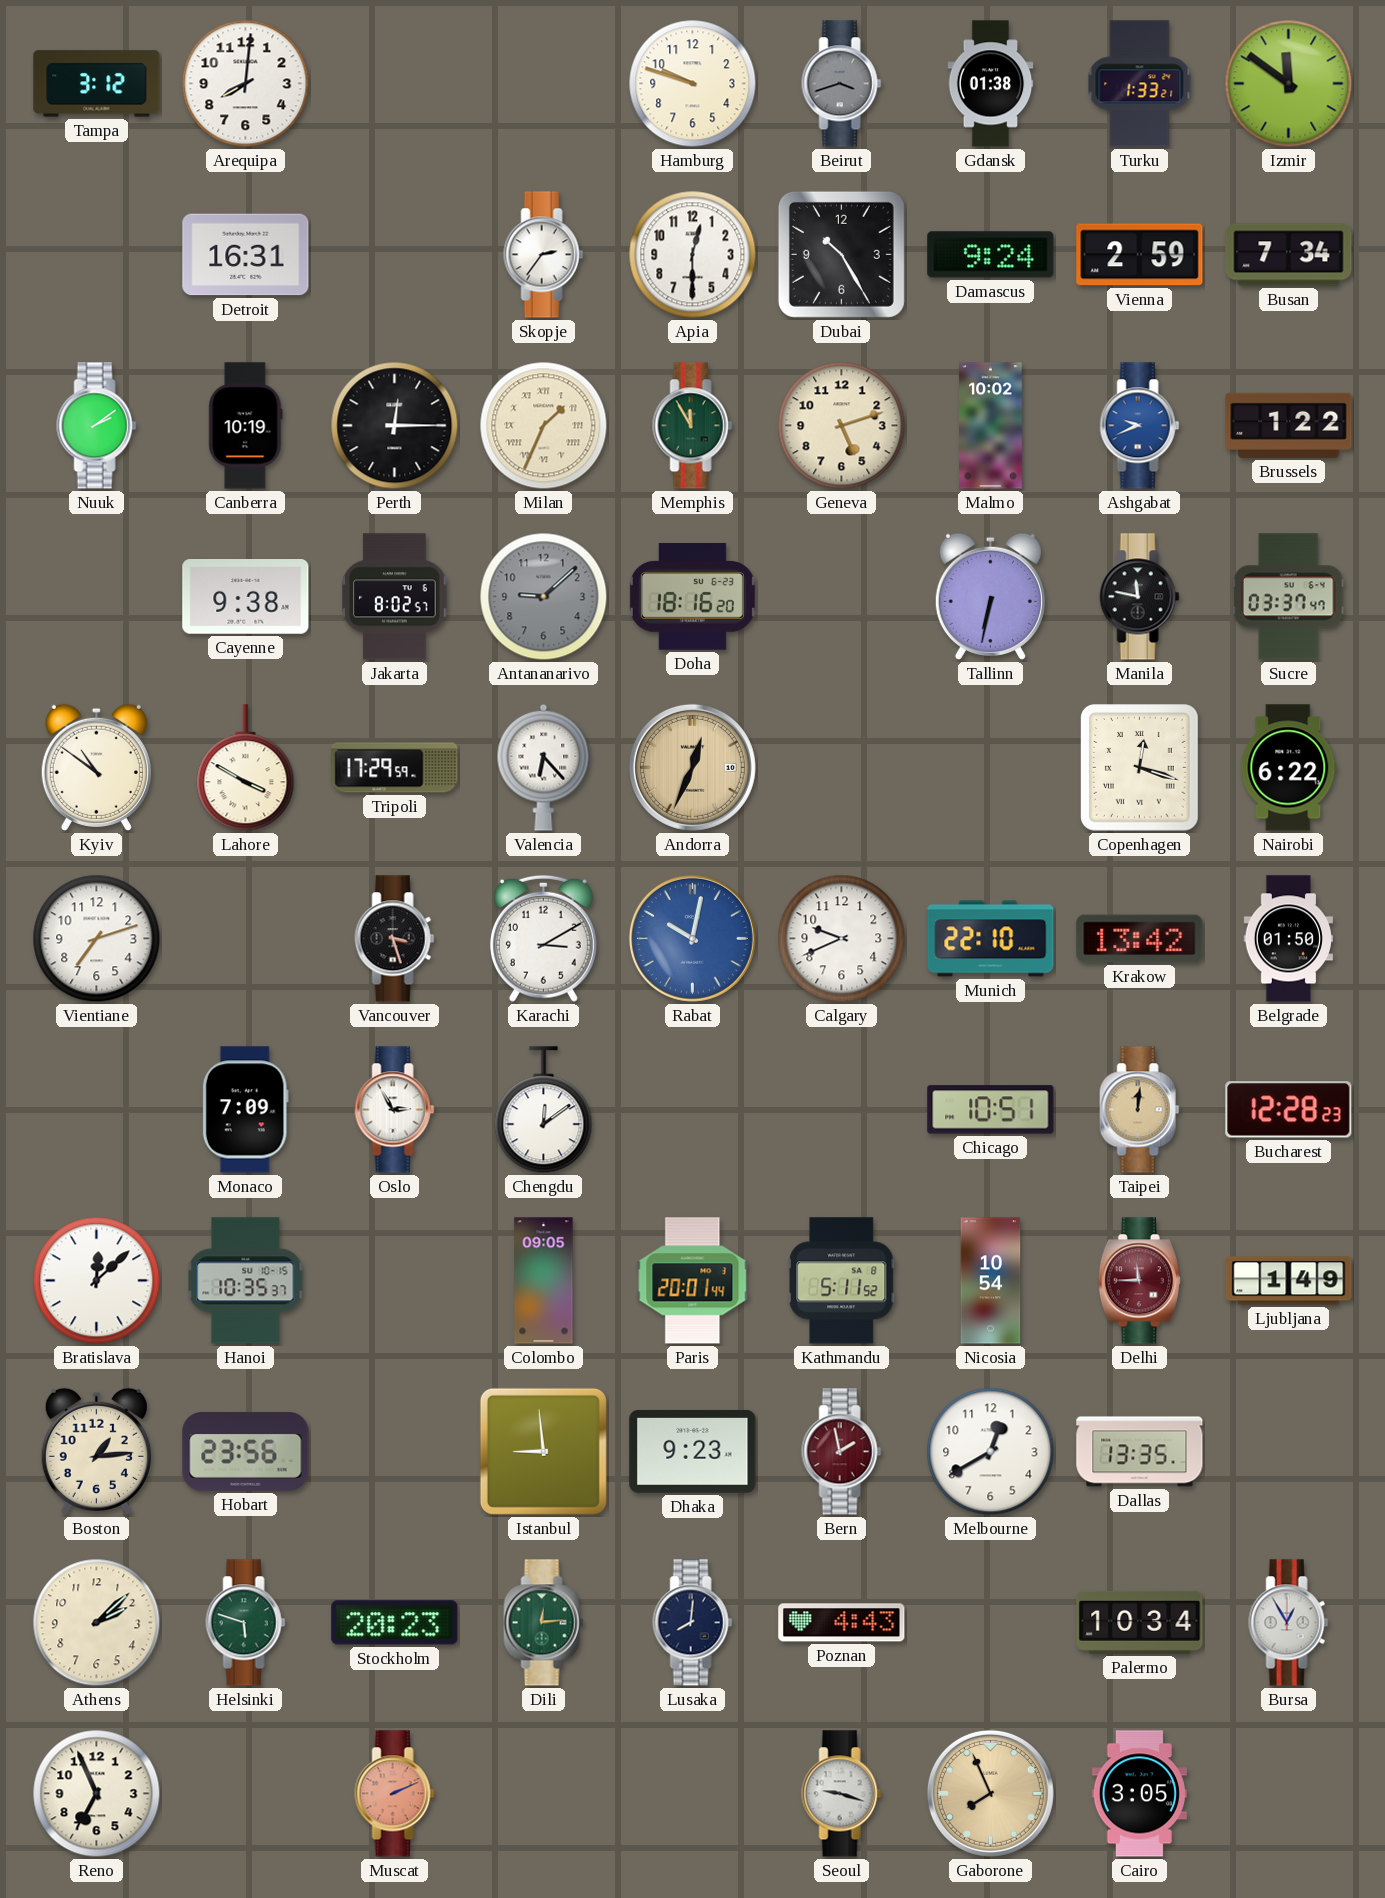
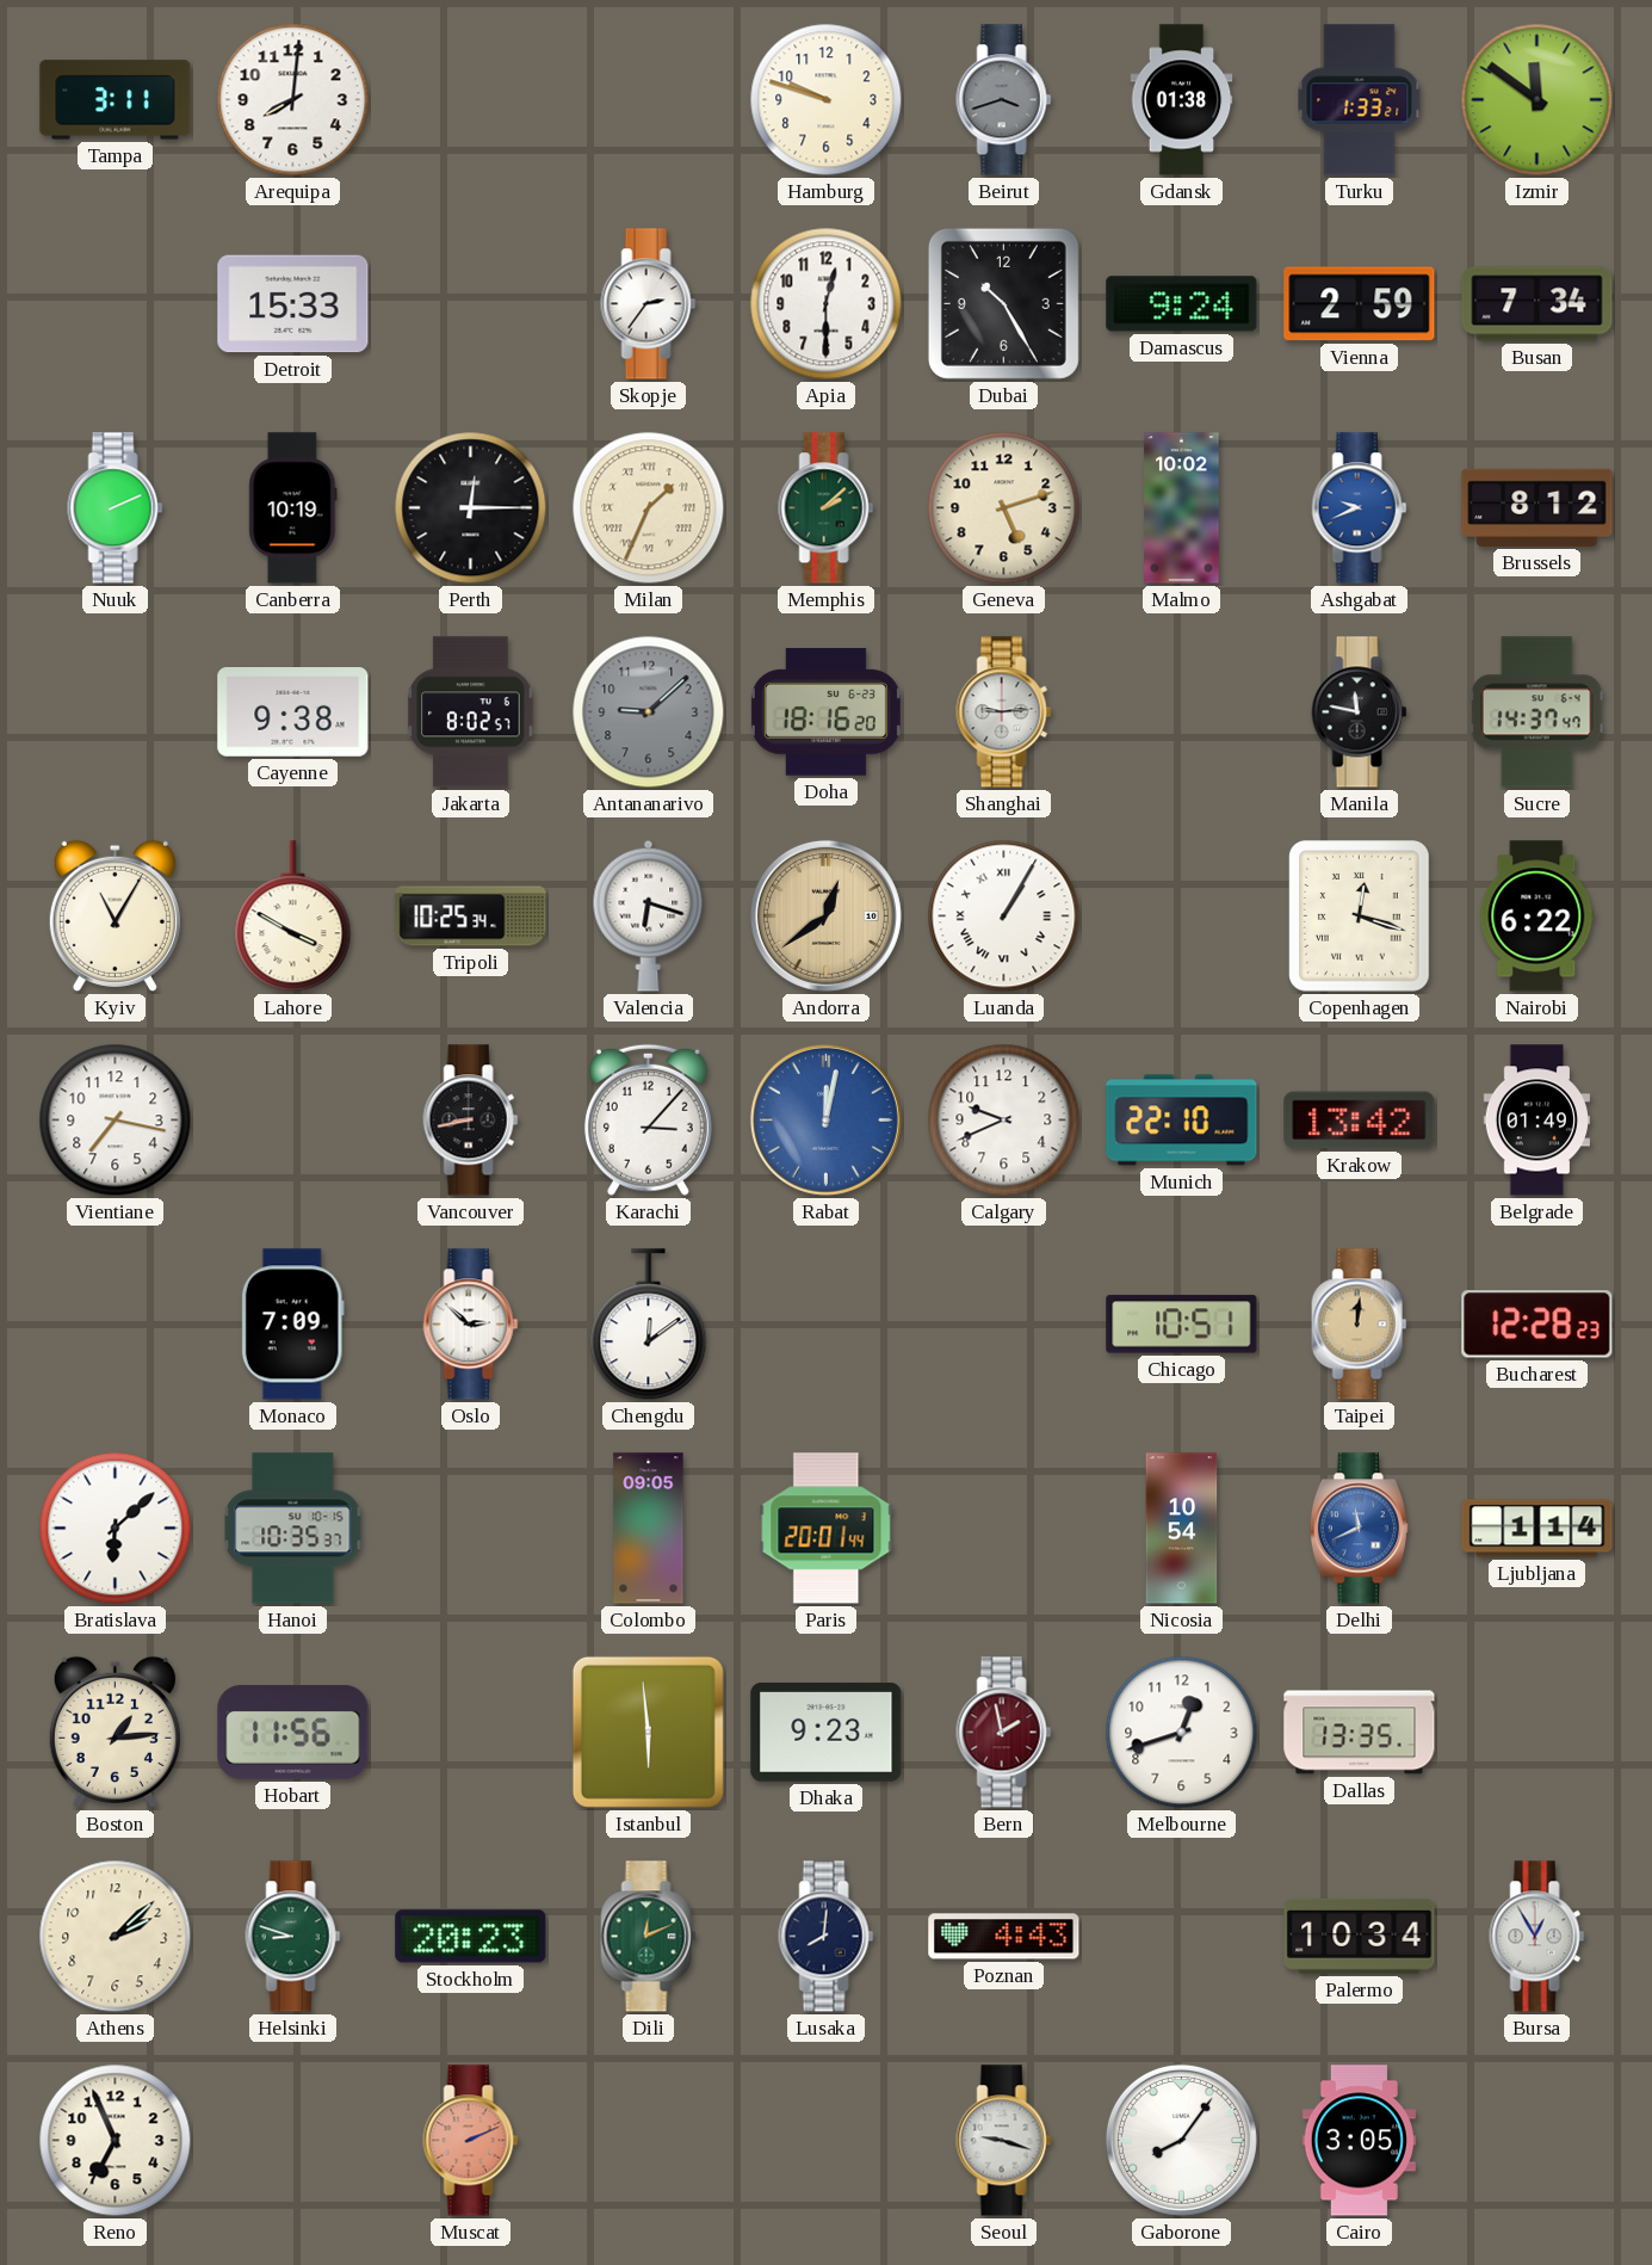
Tampa: 3:12 -> 3:11 (116, 100)
Detroit: 16:31 -> 15:33 (293, 304)
Nuuk: 2:09 -> 2:11 (116, 508)
Memphis: 11:55 -> 2:08 (827, 508)
Brussels: 1:22 -> 8:12 (1537, 507)
Shanghai: none -> 9:14 (1004, 712)
Tallinn: 6:32 -> none (990, 596)
Sucre: 03:37 -> 14:37 (1536, 712)
Kyiv: 10:51 -> 11:05 (115, 915)
Tripoli: 17:29 -> 10:25 (471, 917)
Valencia: 6:23 -> 6:18 (649, 915)
Andorra: 12:34 -> 12:39 (825, 915)
Luanda: none -> 1:05 (1004, 917)
Vientiane: 7:12 -> 7:17 (116, 1121)
Vancouver: 3:27 -> 8:43 (471, 1121)
Karachi: 3:10 -> 3:07 (648, 1119)
Rabat: 10:02 -> 12:02 (825, 1119)
Belgrade: 01:50 -> 01:49 (1536, 1121)
Oslo: 2:55 -> 2:52 (471, 1325)
Bratislava: 12:08 -> 6:08 (116, 1529)
Kathmandu: 5:11 -> none (842, 1281)
Delhi: 11:45 -> 11:41 (1359, 1529)
Delhi dial: burgundy -> blue (1359, 1529)
Ljubljana: 1:49 -> 1:14 (1537, 1529)
Hobart: 23:56 -> 11:56 (293, 1733)
Istanbul: 8:59 -> 5:59 (648, 1732)
Melbourne: 12:40 -> 12:42 (1182, 1733)
Helsinki: 5:48 -> 8:48 (293, 1937)
Dili: 12:14 -> 12:11 (649, 1937)
Gaborone: 7:56 -> 8:06 (1181, 2140)
Gaborone dial: champagne -> white (1181, 2140)
